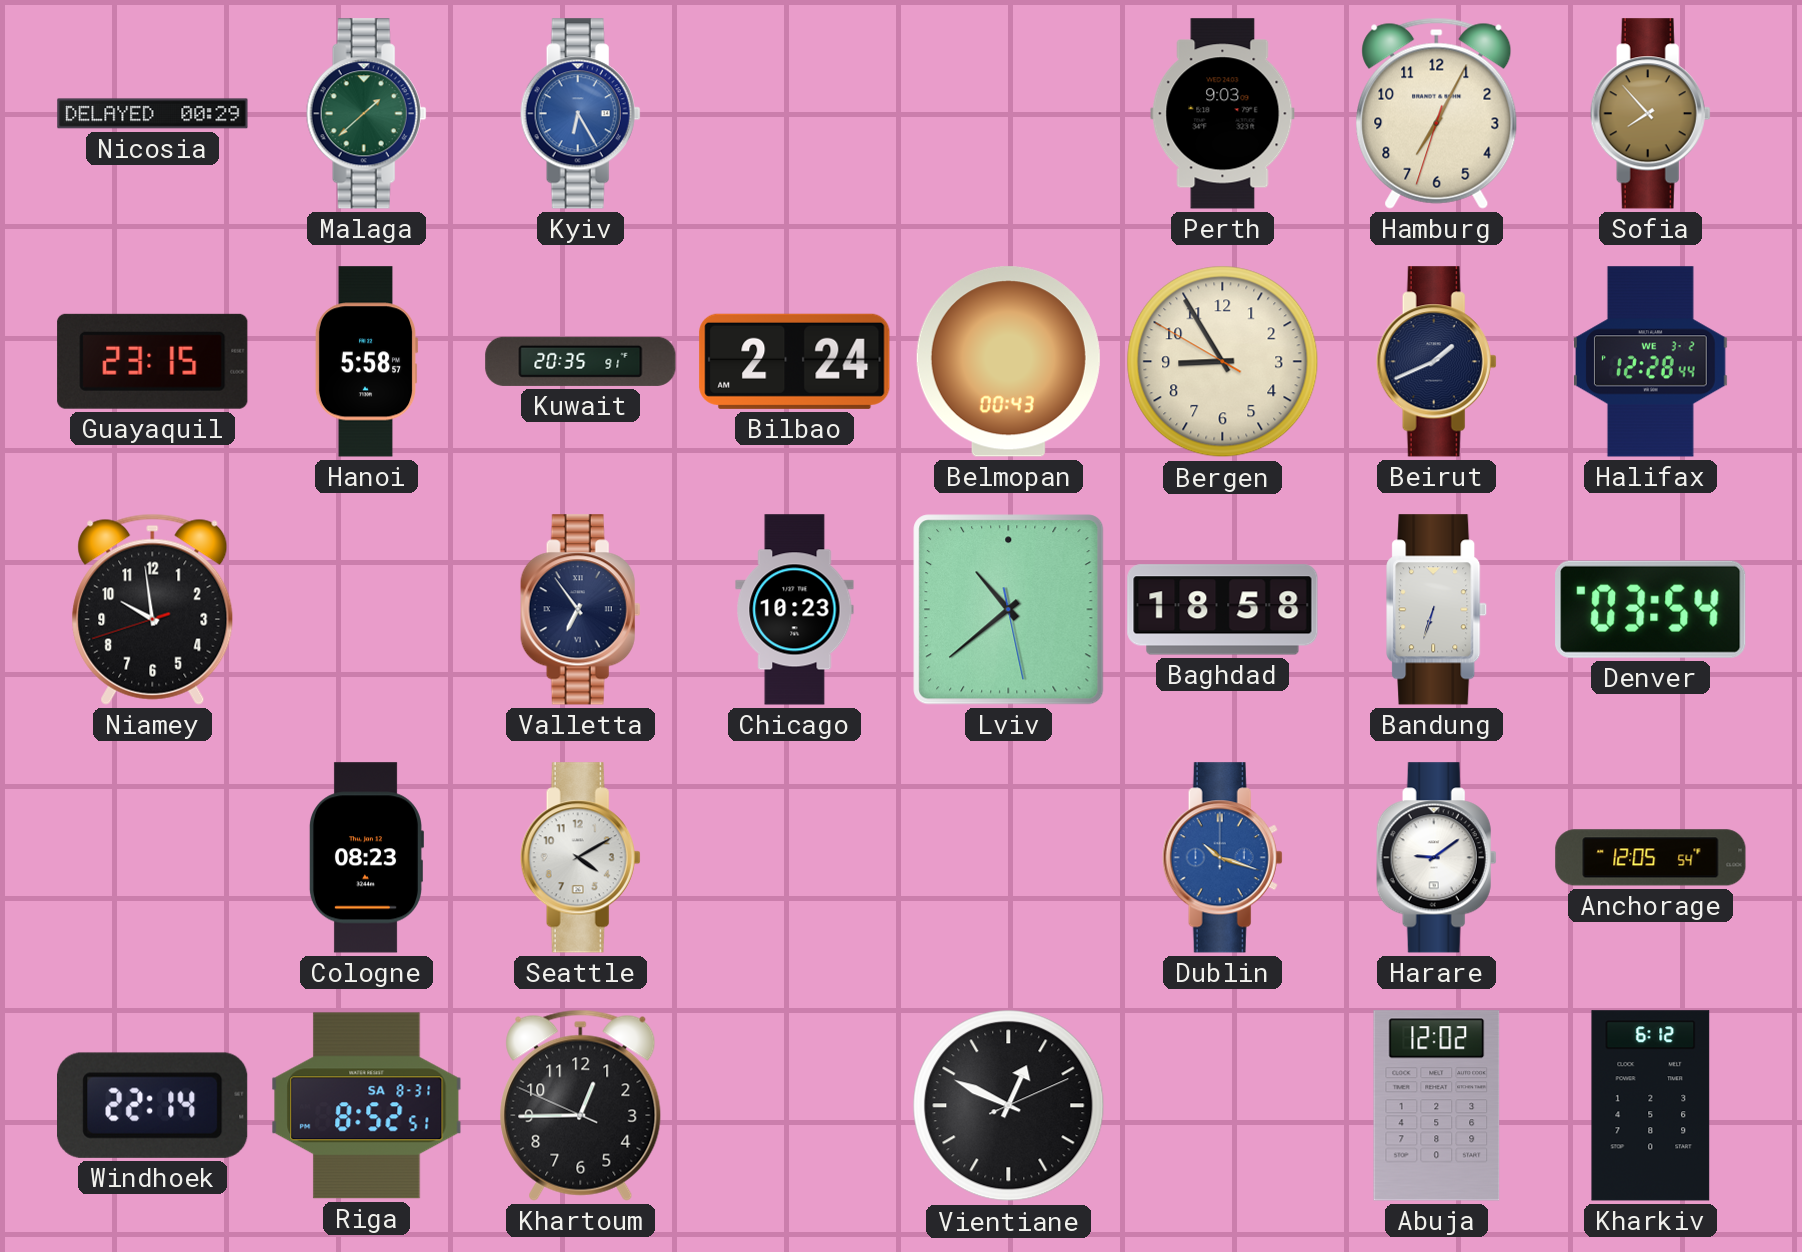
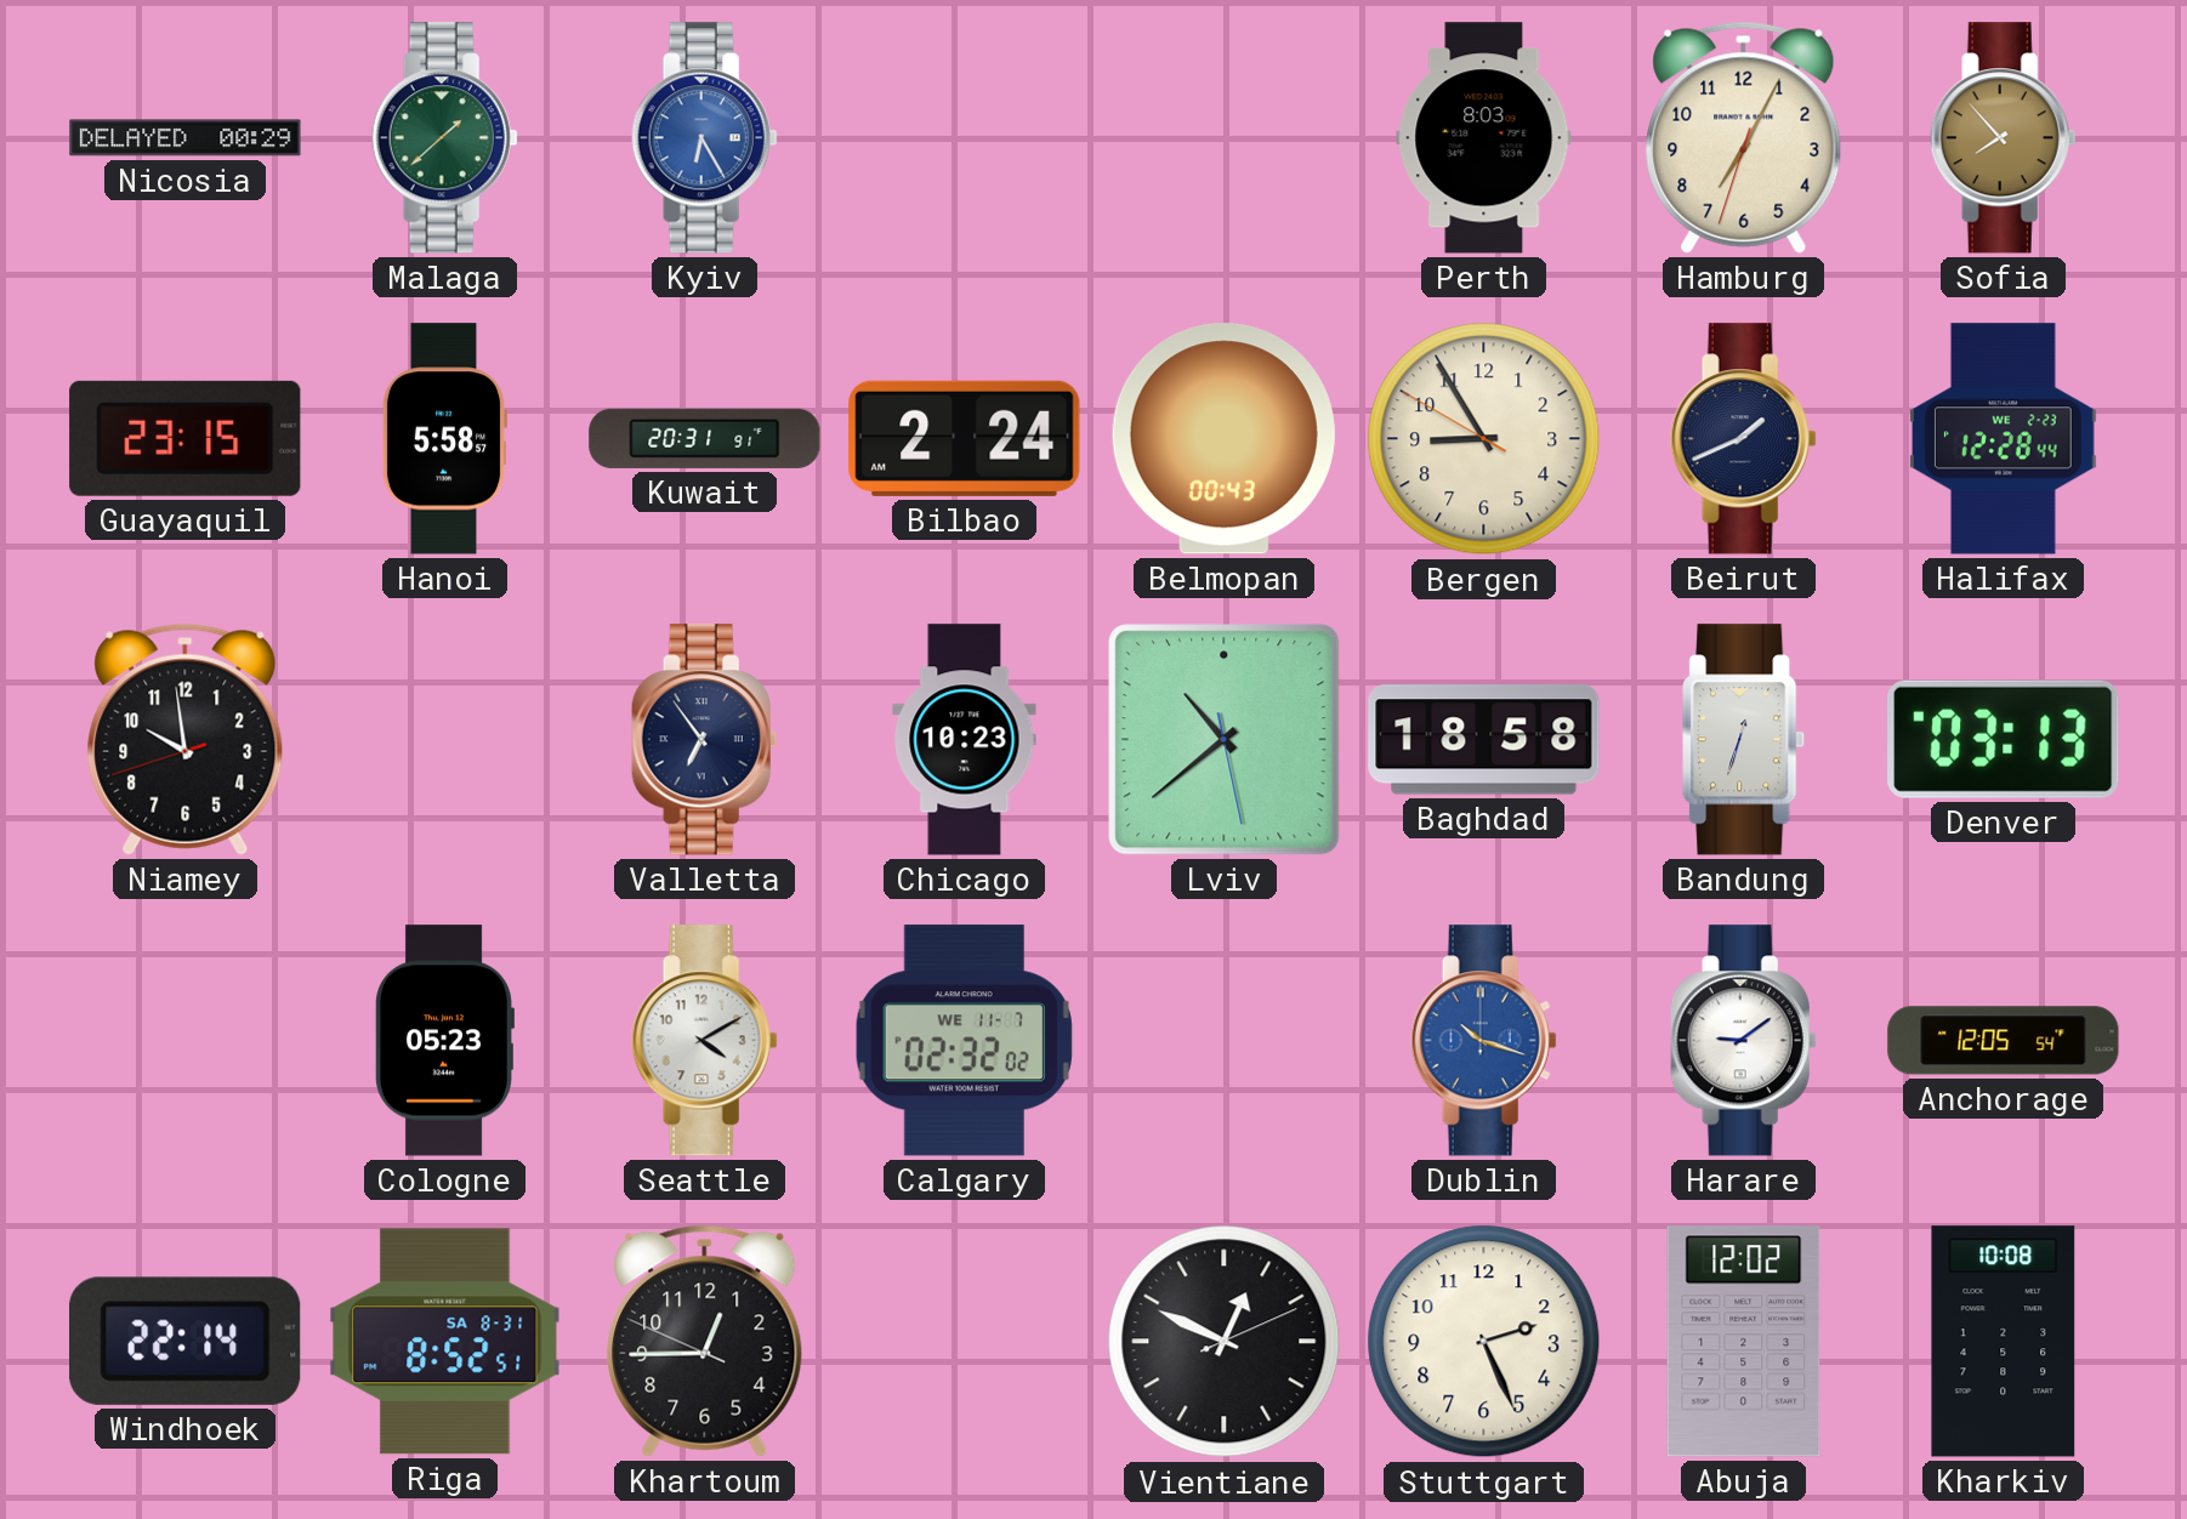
Perth: 9:03 -> 8:03 (1484, 138)
Kuwait: 20:35 -> 20:31 (705, 438)
Halifax date: WE 3-2 -> WE 2-23 (2003, 439)
Bandung: 6:33 -> 12:33 (1744, 740)
Denver: 03:54 -> 03:13 (2004, 739)
Cologne: 08:23 -> 05:23 (444, 1041)
Calgary: none -> 02:32 (964, 1041)
Stuttgart: none -> 2:26 (1484, 1342)
Kharkiv: 6:12 -> 10:08 (2004, 1342)
